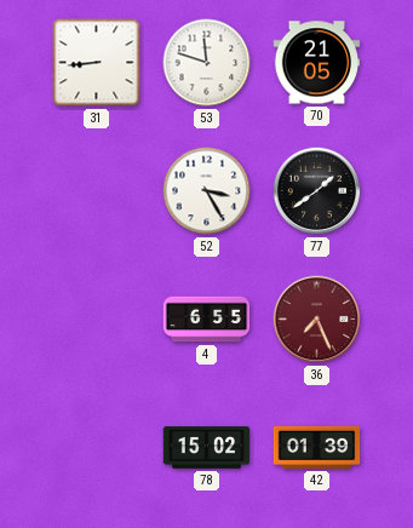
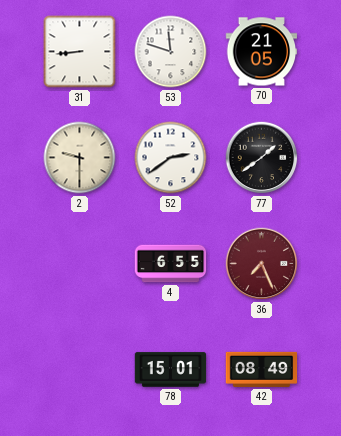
2: none -> 9:30 (80, 158)
52: 3:25 -> 2:39 (171, 158)
78: 15:02 -> 15:01 (171, 370)
42: 01:39 -> 08:49 (262, 369)
